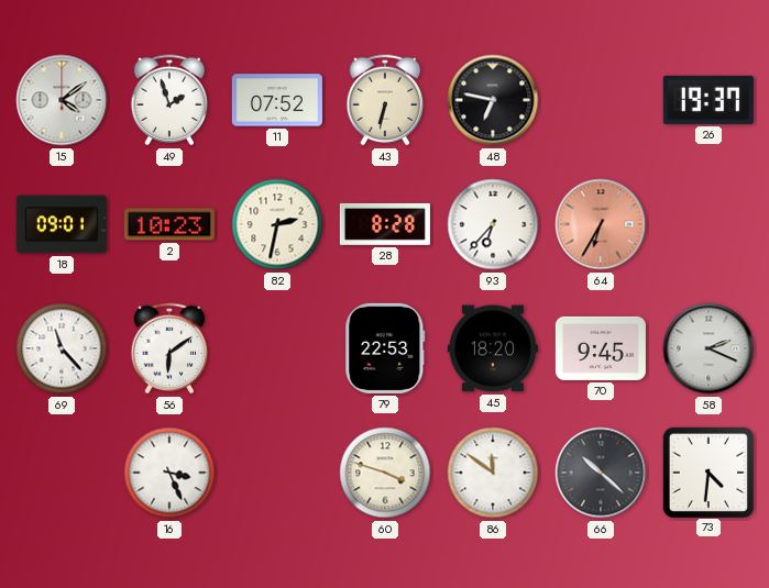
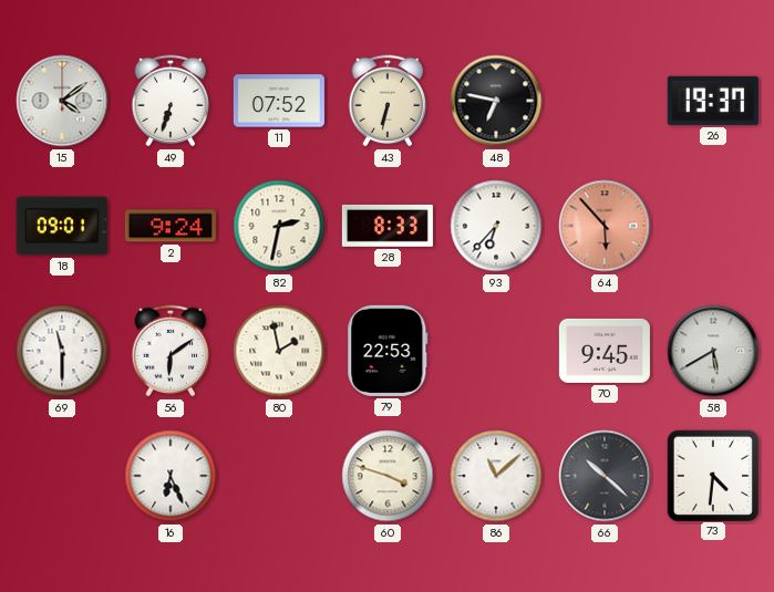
49: 1:57 -> 6:33 (171, 101)
2: 10:23 -> 9:24 (171, 226)
28: 8:28 -> 8:33 (388, 226)
64: 6:35 -> 5:53 (605, 226)
69: 11:23 -> 11:30 (62, 351)
80: none -> 1:58 (279, 351)
45: 18:20 -> none (493, 348)
58: 2:19 -> 5:40 (713, 351)
16: 3:26 -> 6:26 (171, 476)
86: 11:51 -> 11:08 (496, 476)
